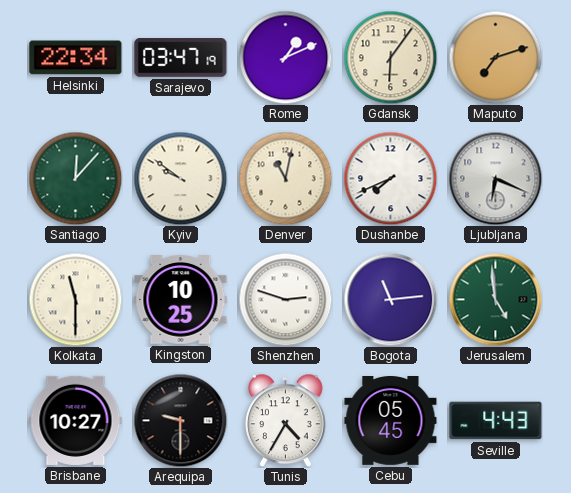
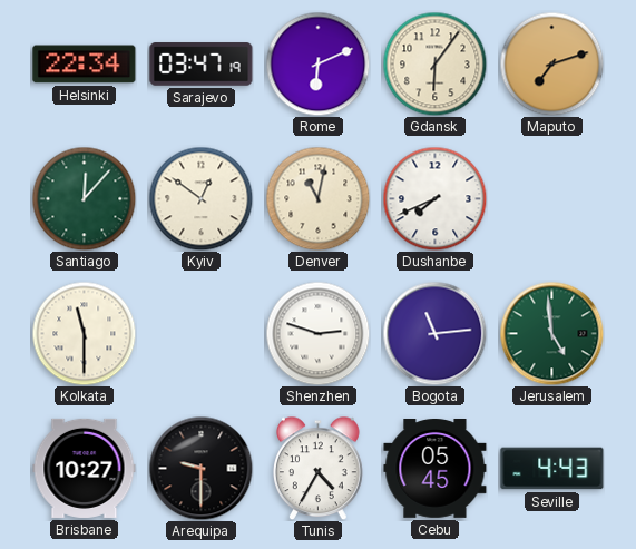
Rome: 1:11 -> 6:11 (317, 63)
Kyiv: 9:51 -> 12:51 (200, 198)
Ljubljana: 6:19 -> none (495, 178)
Kingston: 10:25 -> none (181, 300)
